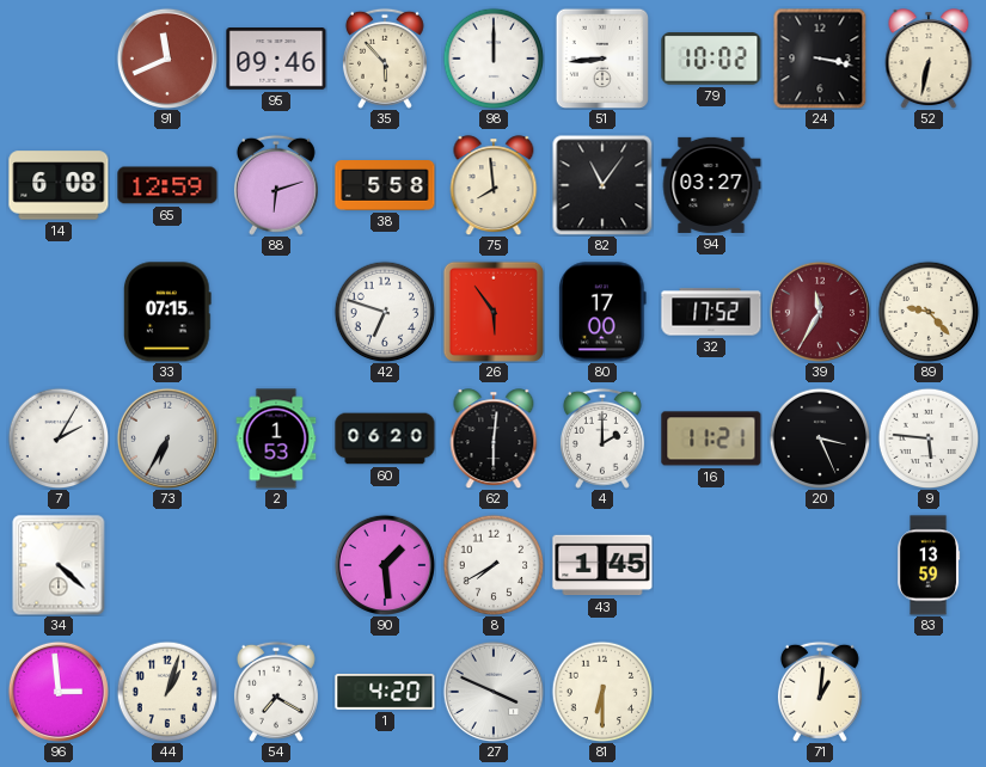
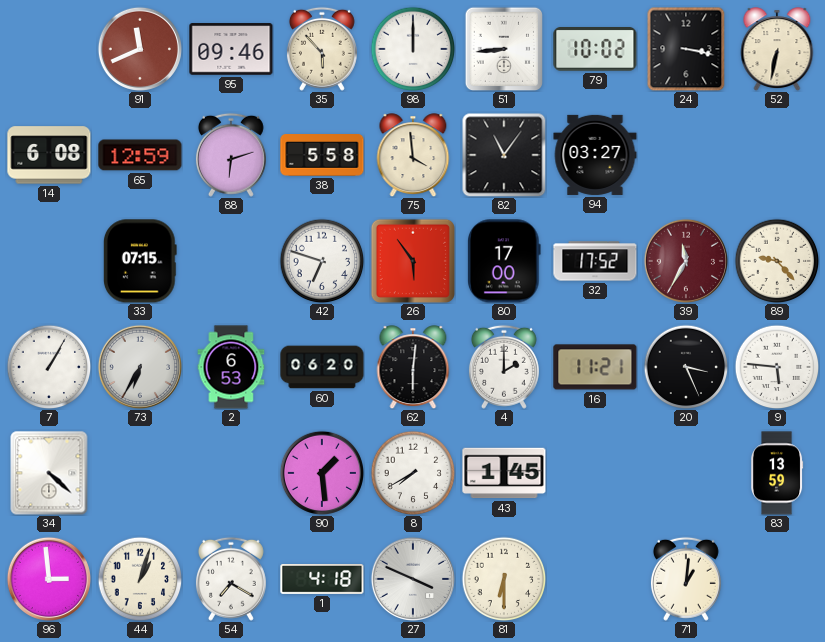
75: 7:59 -> 3:59 (413, 155)
7: 2:05 -> 1:05 (49, 367)
2: 1:53 -> 6:53 (231, 367)
1: 4:20 -> 4:18 (322, 580)
